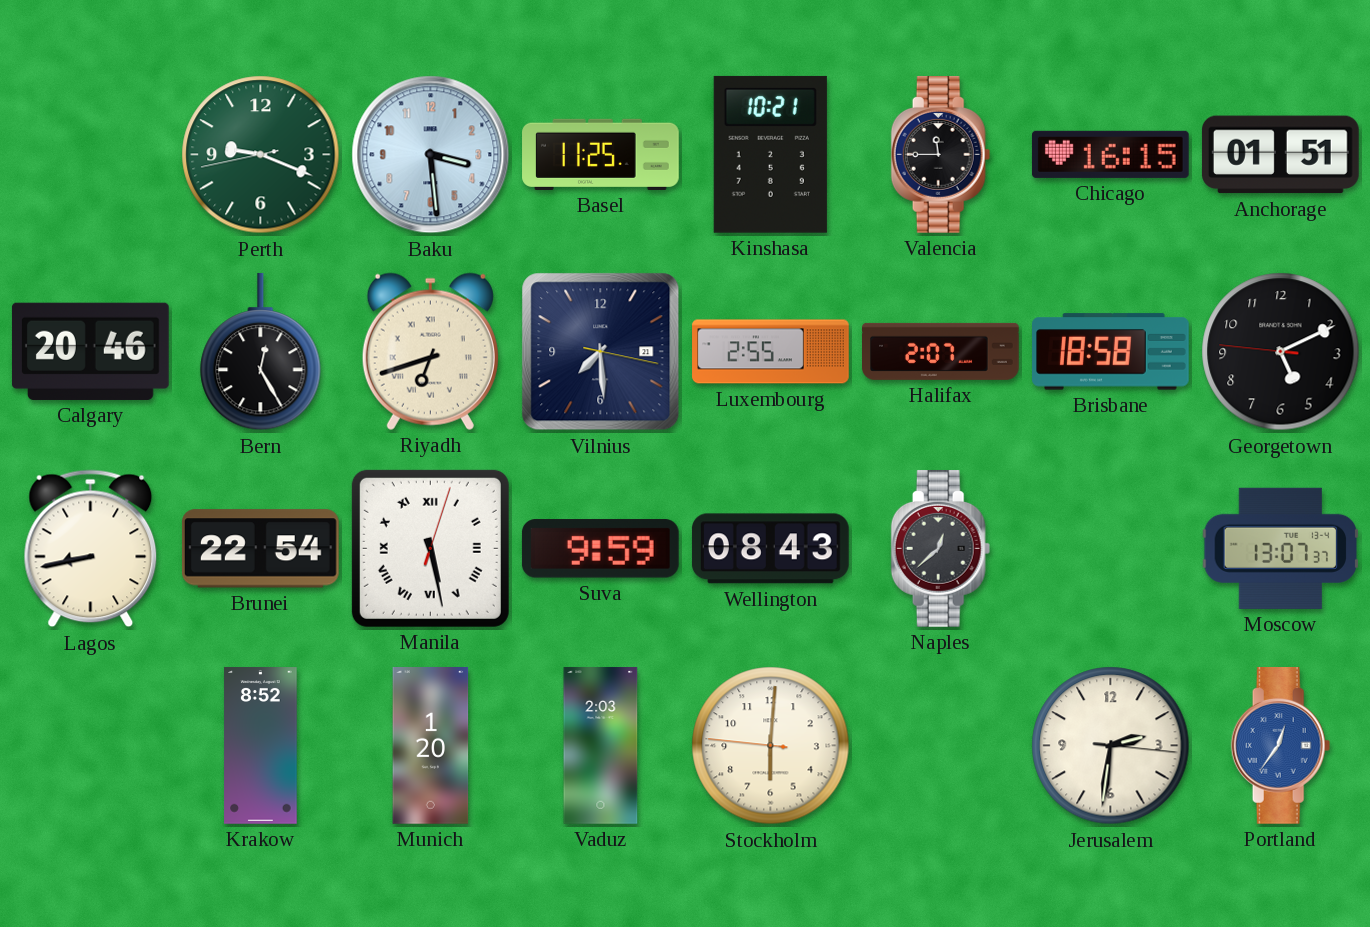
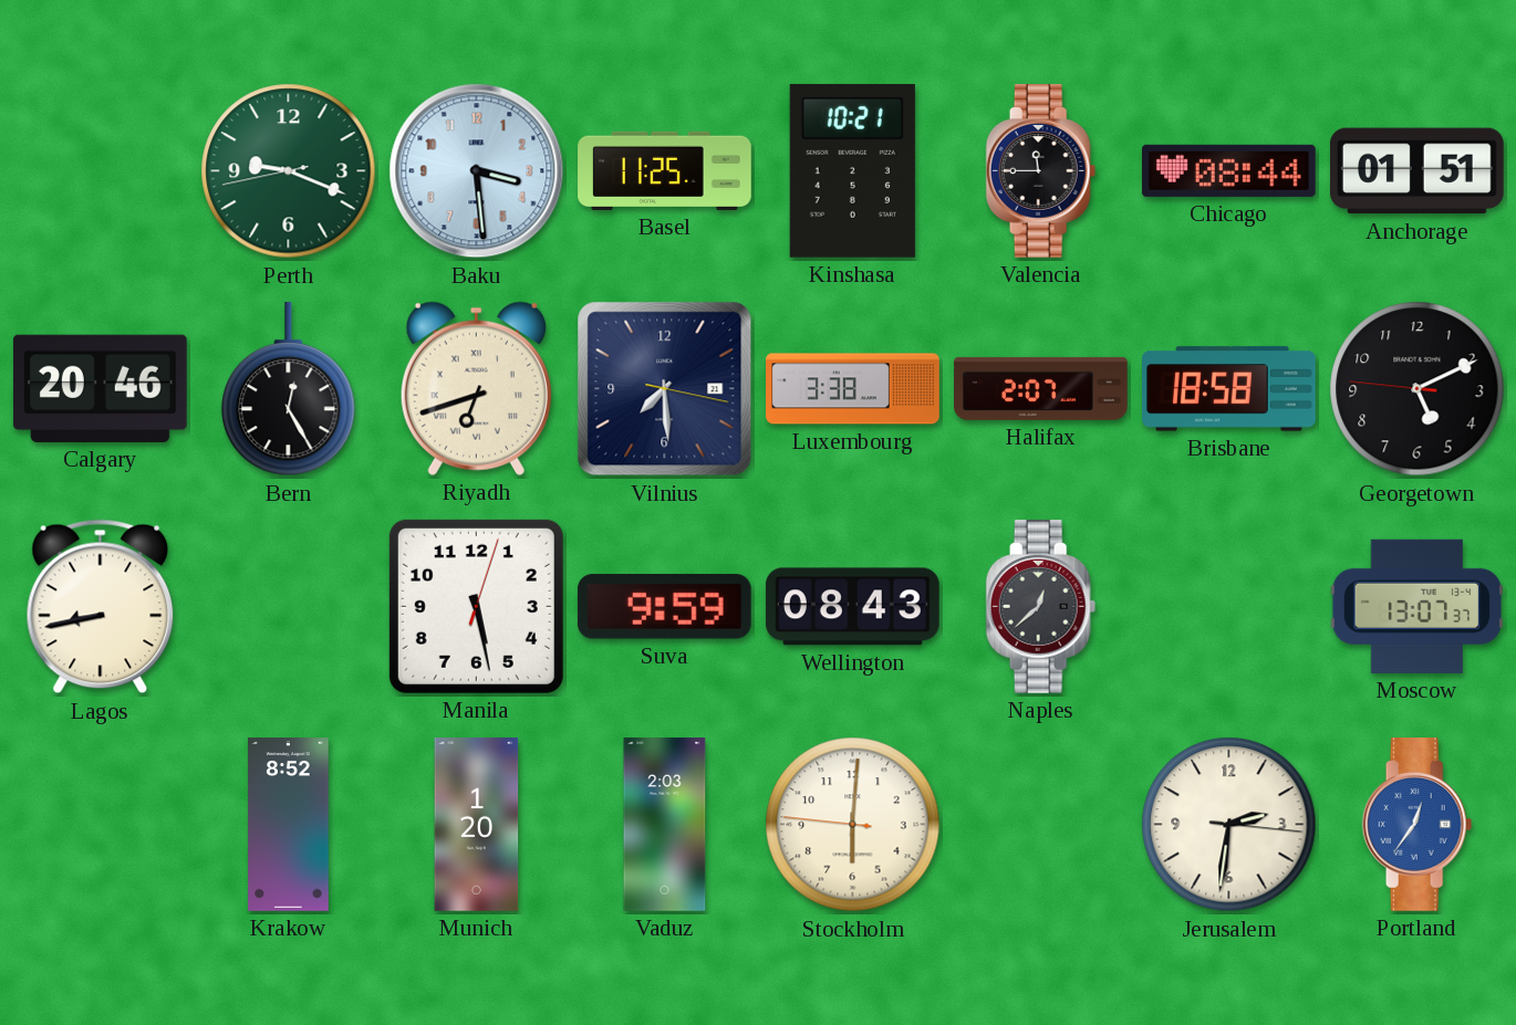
Chicago: 16:15 -> 08:44 (1228, 170)
Luxembourg: 2:55 -> 3:38 (853, 389)
Brunei: 22:54 -> none (260, 549)
Manila numerals: Roman -> Arabic (476, 606)
